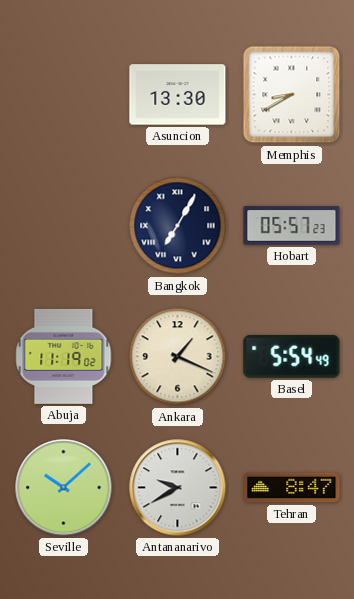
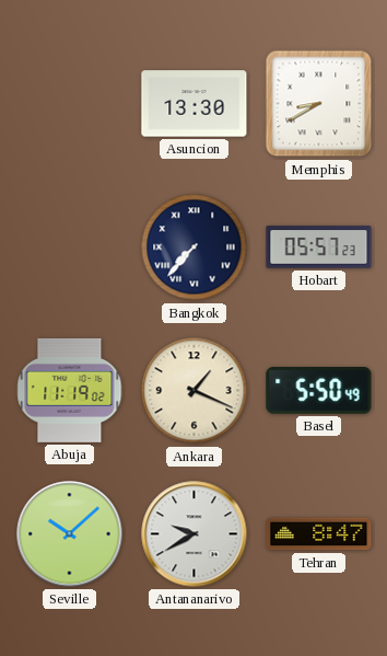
Bangkok: 7:05 -> 7:37 (195, 248)
Basel: 5:54 -> 5:50 (319, 391)
